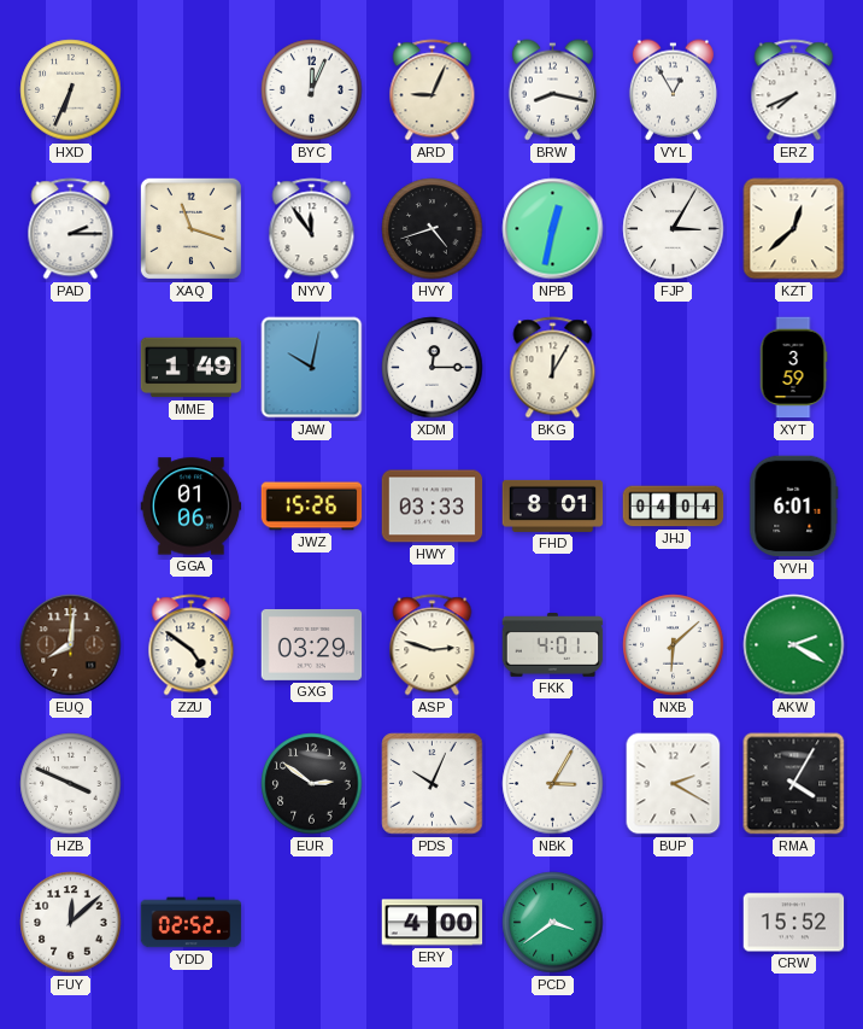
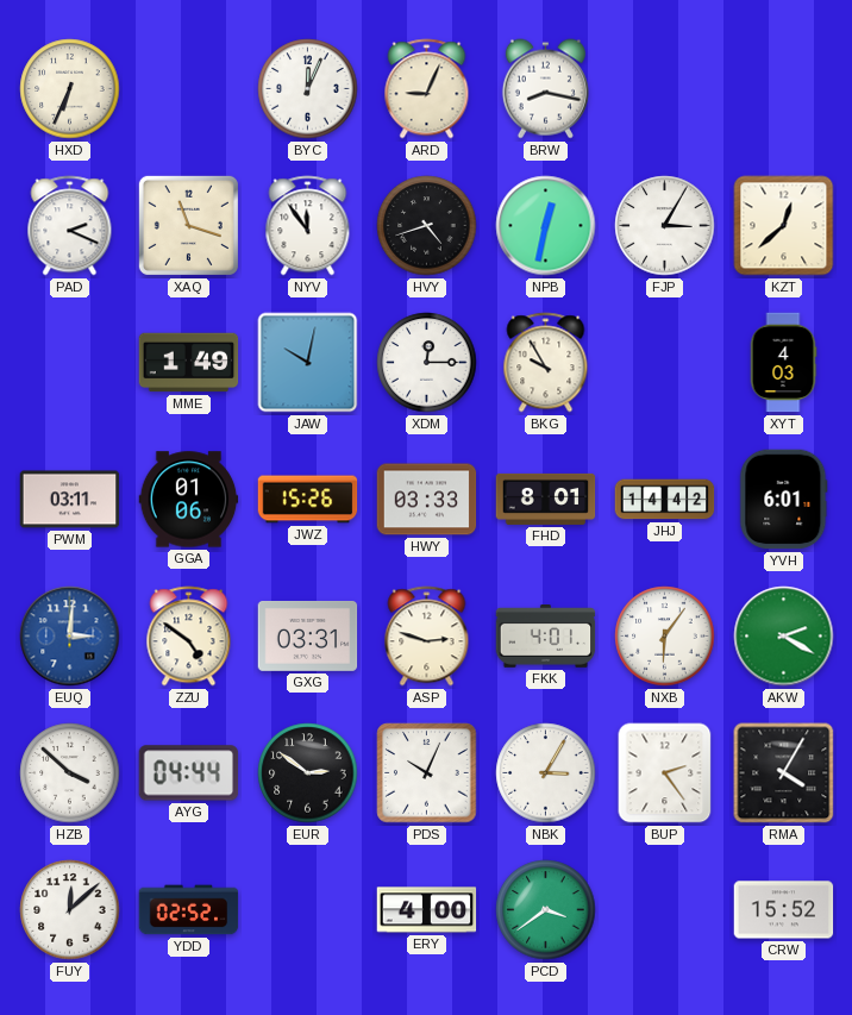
VYL: 12:55 -> none (673, 90)
ERZ: 7:41 -> none (794, 90)
PAD: 2:15 -> 2:19 (70, 226)
BKG: 12:05 -> 9:55 (546, 363)
XYT: 3:59 -> 4:03 (783, 363)
PWM: none -> 03:11 (70, 500)
JHJ: 04:04 -> 14:42 (665, 500)
EUQ: 8:01 -> 3:01 (70, 637)
EUQ dial: brown -> blue (70, 637)
GXG: 03:29 -> 03:31 (308, 635)
NXB: 6:08 -> 6:06 (665, 637)
HZB: 3:49 -> 3:52 (70, 773)
AYG: none -> 04:44 (189, 773)
BUP: 2:20 -> 2:24 (665, 773)
